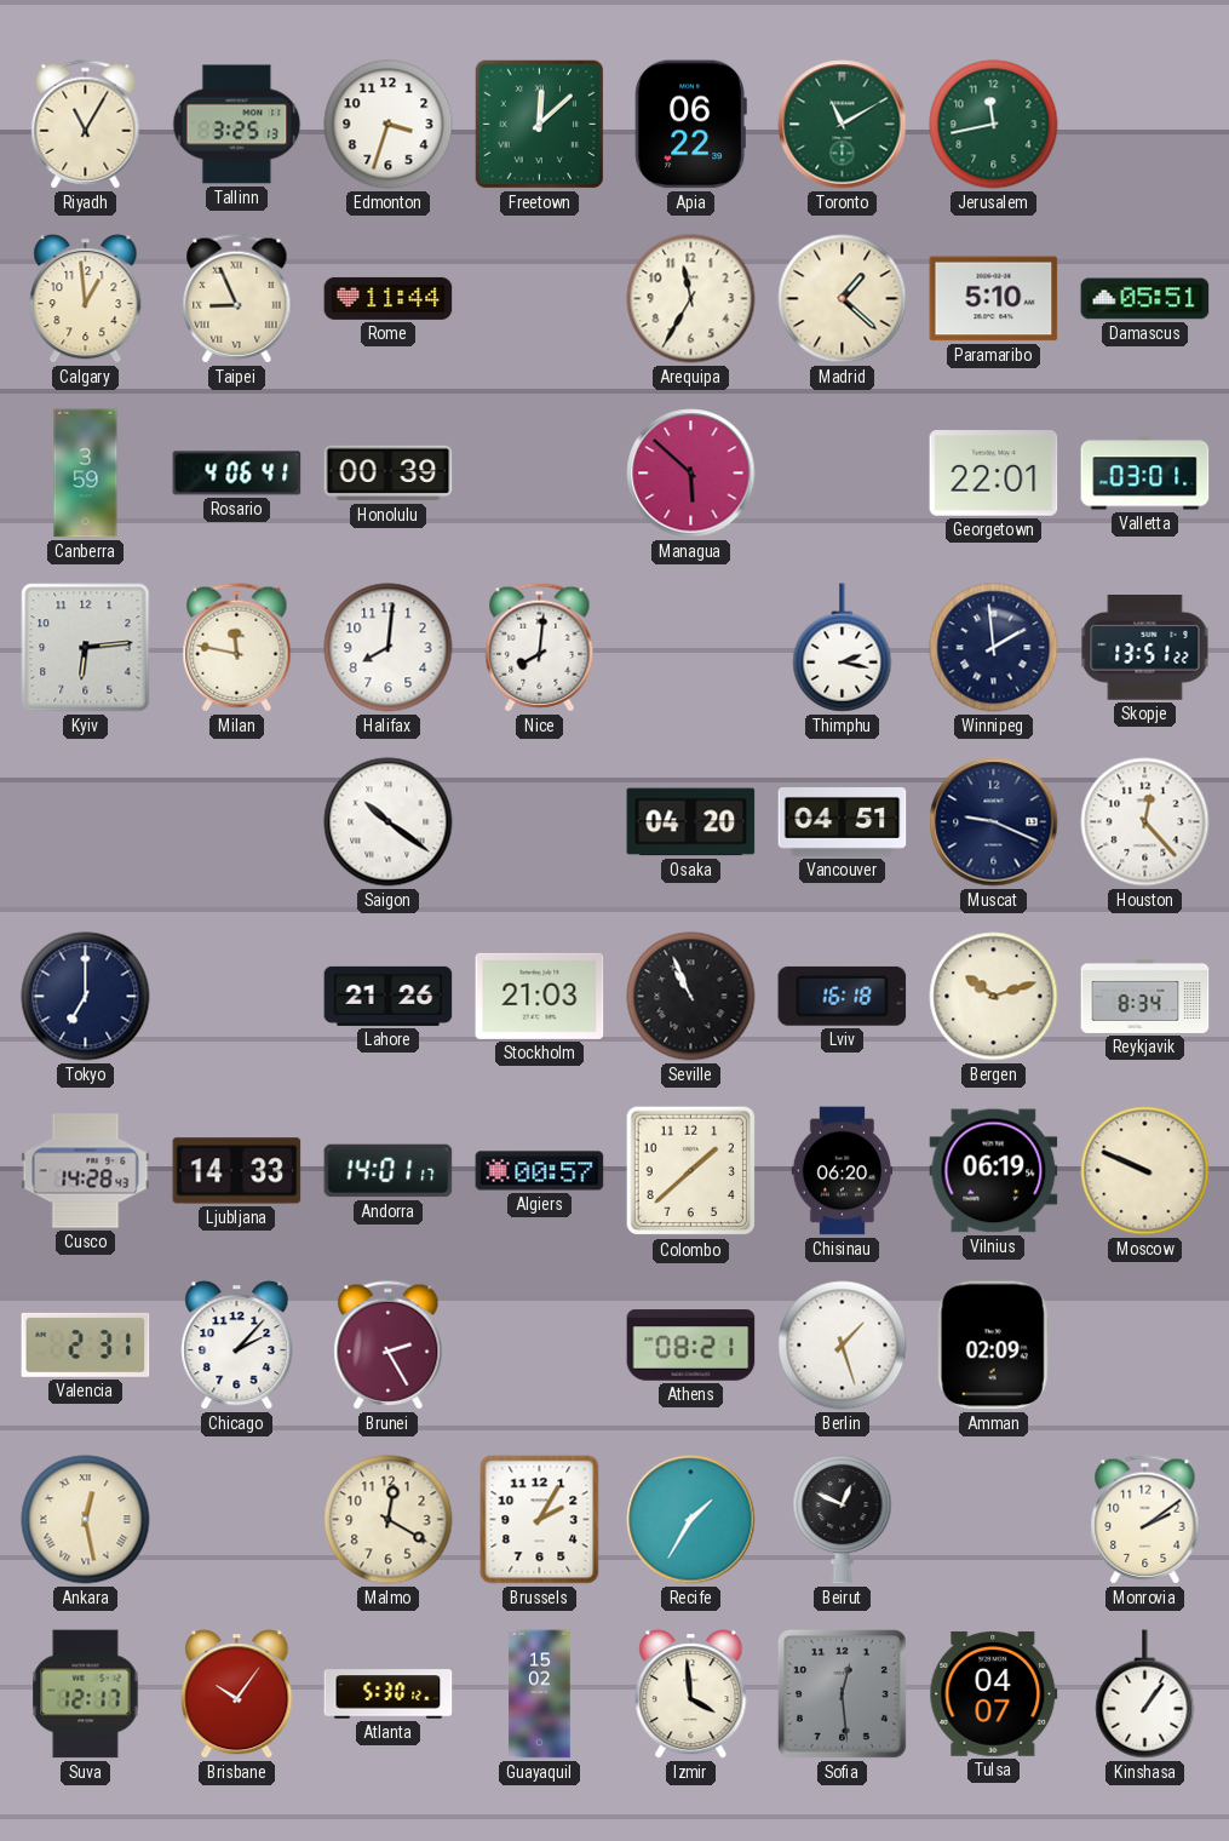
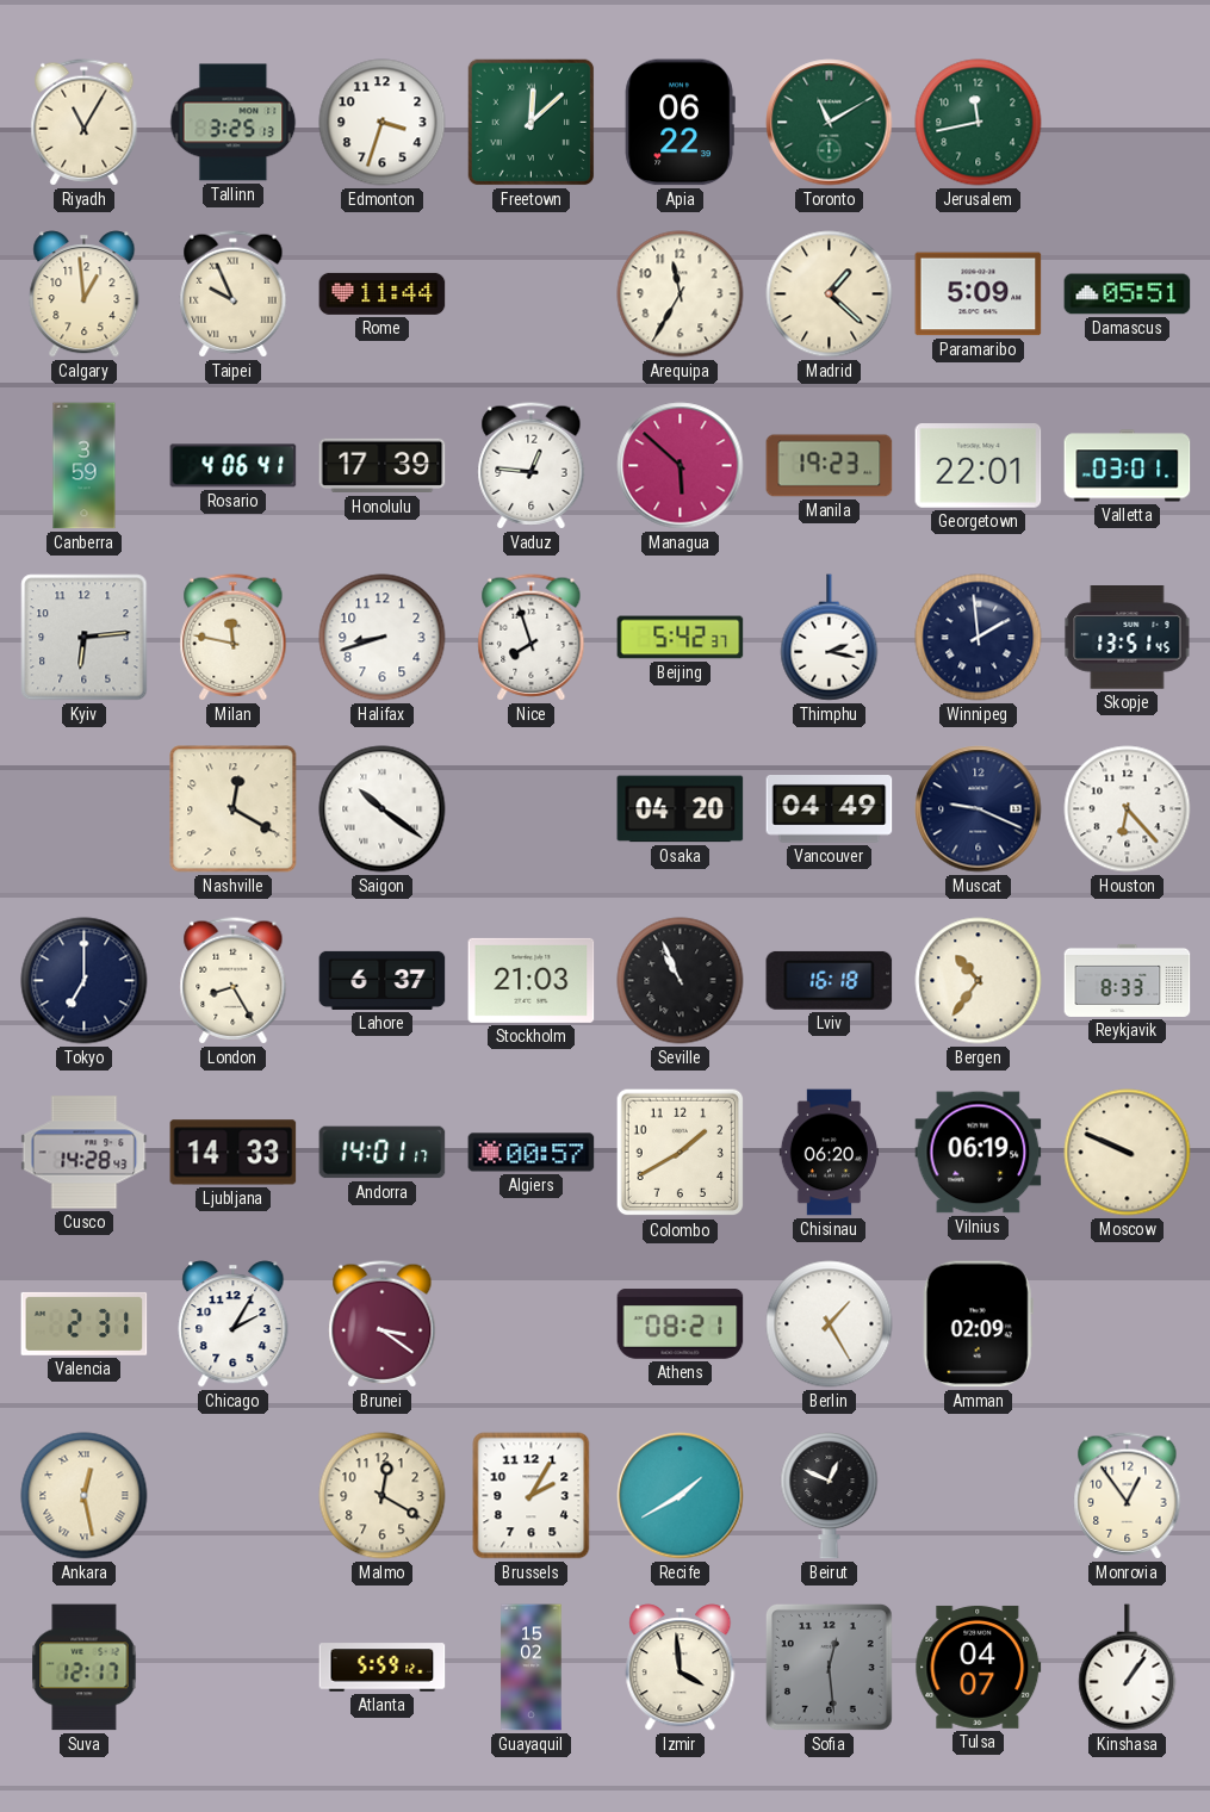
Taipei: 8:56 -> 9:56 (234, 294)
Paramaribo: 5:10 -> 5:09 (979, 294)
Honolulu: 00:39 -> 17:39 (383, 466)
Vaduz: none -> 12:46 (532, 466)
Manila: none -> 19:23 (830, 466)
Halifax: 8:01 -> 8:42 (383, 638)
Nice: 8:01 -> 7:57 (532, 638)
Beijing: none -> 5:42 (681, 638)
Skopje: 13:51:22 -> 13:51:45 (1128, 638)
Nashville: none -> 12:20 (234, 809)
Vancouver: 04:51 -> 04:49 (830, 809)
Houston: 12:23 -> 6:23 (1128, 809)
London: none -> 8:25 (234, 981)
Lahore: 21:26 -> 6:37 (383, 980)
Bergen: 10:12 -> 10:36 (979, 981)
Reykjavik: 8:34 -> 8:33 (1128, 980)
Colombo: 1:38 -> 1:40 (681, 1153)
Chicago: 2:07 -> 2:05 (234, 1324)
Brunei: 2:25 -> 3:21 (383, 1324)
Berlin: 1:27 -> 1:25 (830, 1324)
Recife: 1:35 -> 1:40 (681, 1496)
Monrovia: 2:09 -> 12:54 (1128, 1496)
Brisbane: 10:06 -> none (237, 1694)
Atlanta: 5:30 -> 5:59 (383, 1668)
